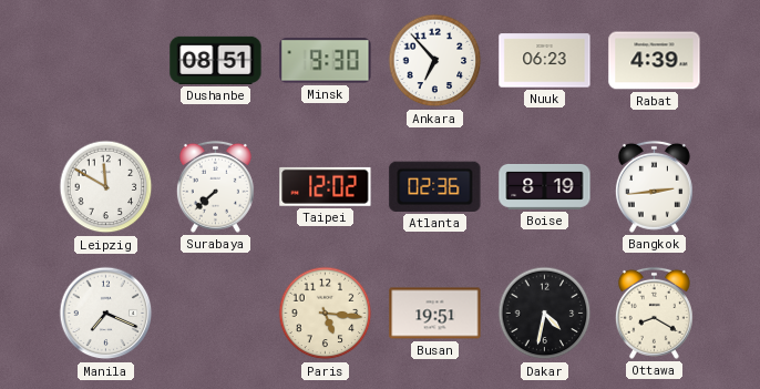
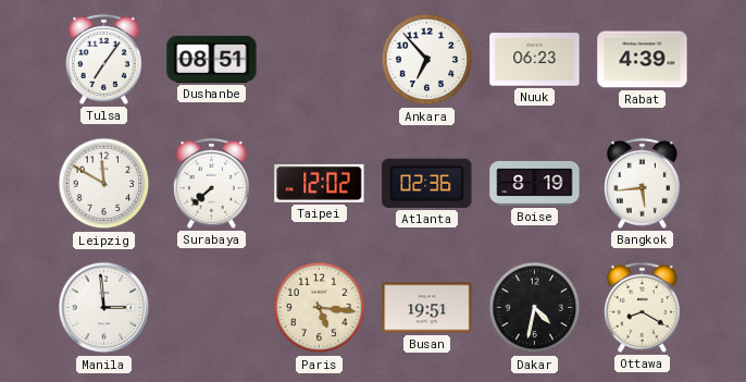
Tulsa: none -> 7:06 (103, 59)
Minsk: 9:30 -> none (326, 61)
Bangkok: 2:44 -> 5:44 (642, 183)
Manila: 7:19 -> 2:59 (104, 308)
